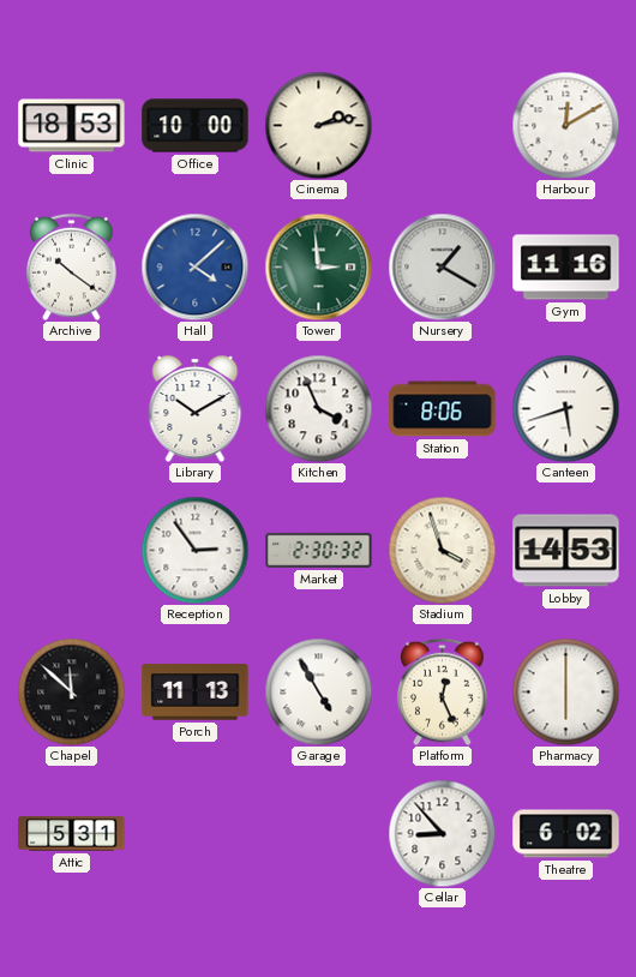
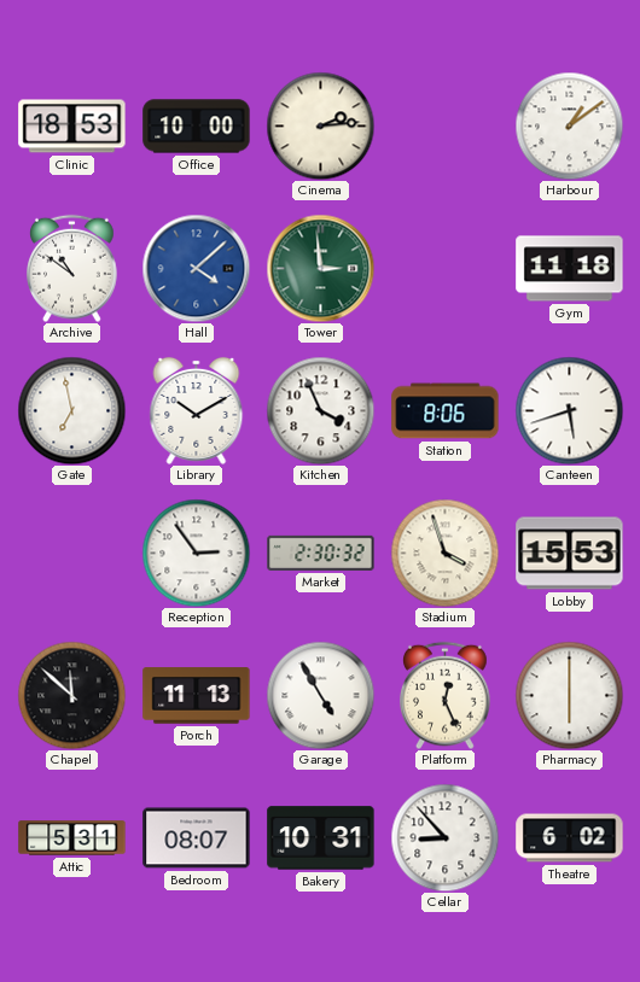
Cinema: 2:13 -> 2:14 (320, 125)
Harbour: 12:10 -> 1:09 (569, 125)
Archive: 10:21 -> 10:51 (72, 268)
Nursery: 1:20 -> none (442, 266)
Gym: 11:16 -> 11:18 (570, 269)
Gate: none -> 6:58 (71, 410)
Lobby: 14:53 -> 15:53 (570, 554)
Bedroom: none -> 08:07 (197, 838)
Bakery: none -> 10:31 (321, 838)
